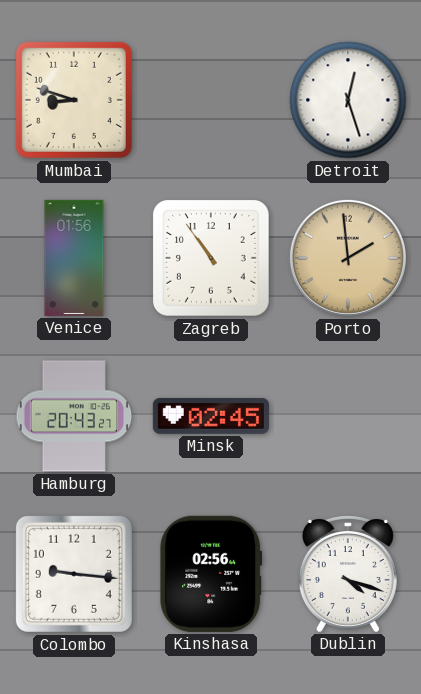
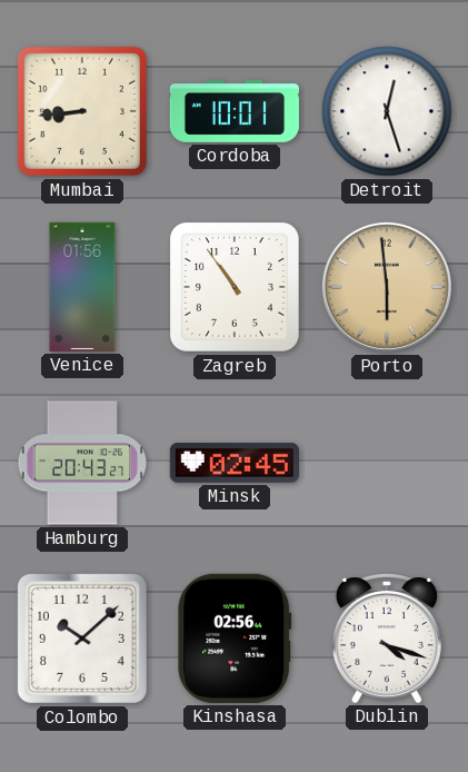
Mumbai: 8:48 -> 8:44 (82, 111)
Cordoba: none -> 10:01 (235, 111)
Porto: 1:59 -> 5:59 (387, 287)
Colombo: 9:16 -> 10:08 (82, 639)
